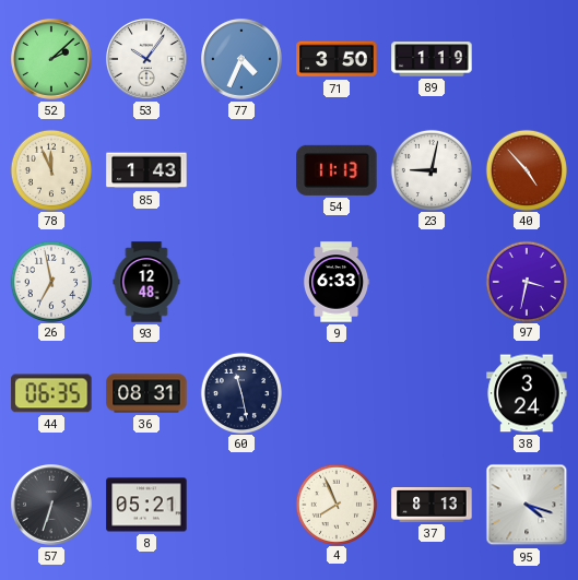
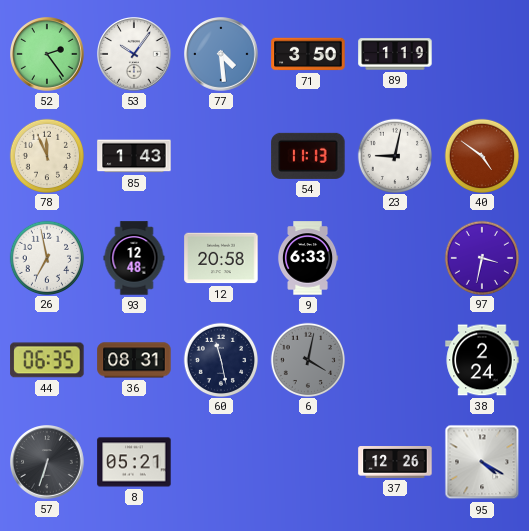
52: 2:08 -> 2:24 (48, 55)
77: 4:34 -> 4:29 (222, 55)
40: 4:53 -> 4:51 (481, 155)
12: none -> 20:58 (221, 258)
6: none -> 4:02 (307, 359)
38: 3:24 -> 2:24 (482, 360)
4: 7:56 -> none (335, 504)
37: 8:13 -> 12:26 (395, 463)
95: 4:18 -> 4:20 (482, 462)
